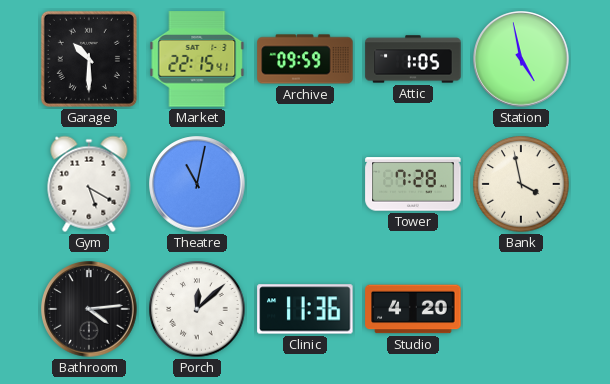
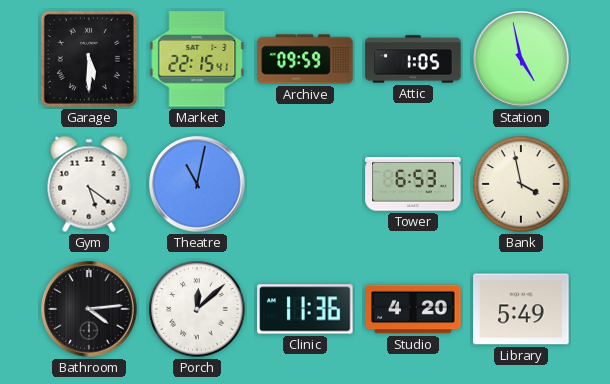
Garage: 10:30 -> 5:30 (89, 59)
Gym: 5:20 -> 5:21 (89, 184)
Tower: 7:28 -> 6:53 (413, 184)
Library: none -> 5:49 (521, 309)
